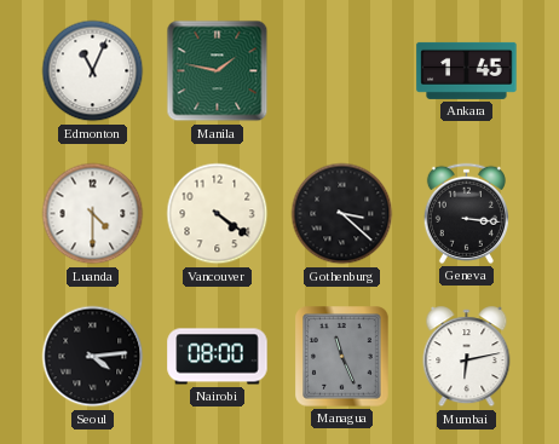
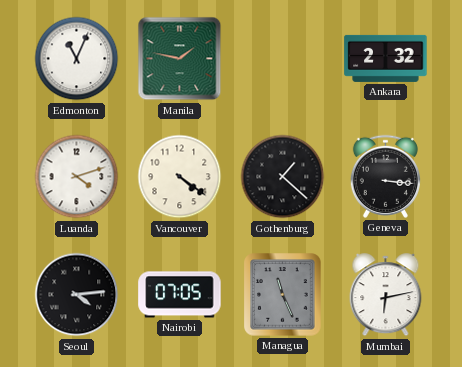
Ankara: 1:45 -> 2:32 (386, 58)
Luanda: 4:30 -> 4:12 (77, 177)
Gothenburg: 3:22 -> 1:22 (283, 177)
Nairobi: 08:00 -> 07:05 (180, 295)
